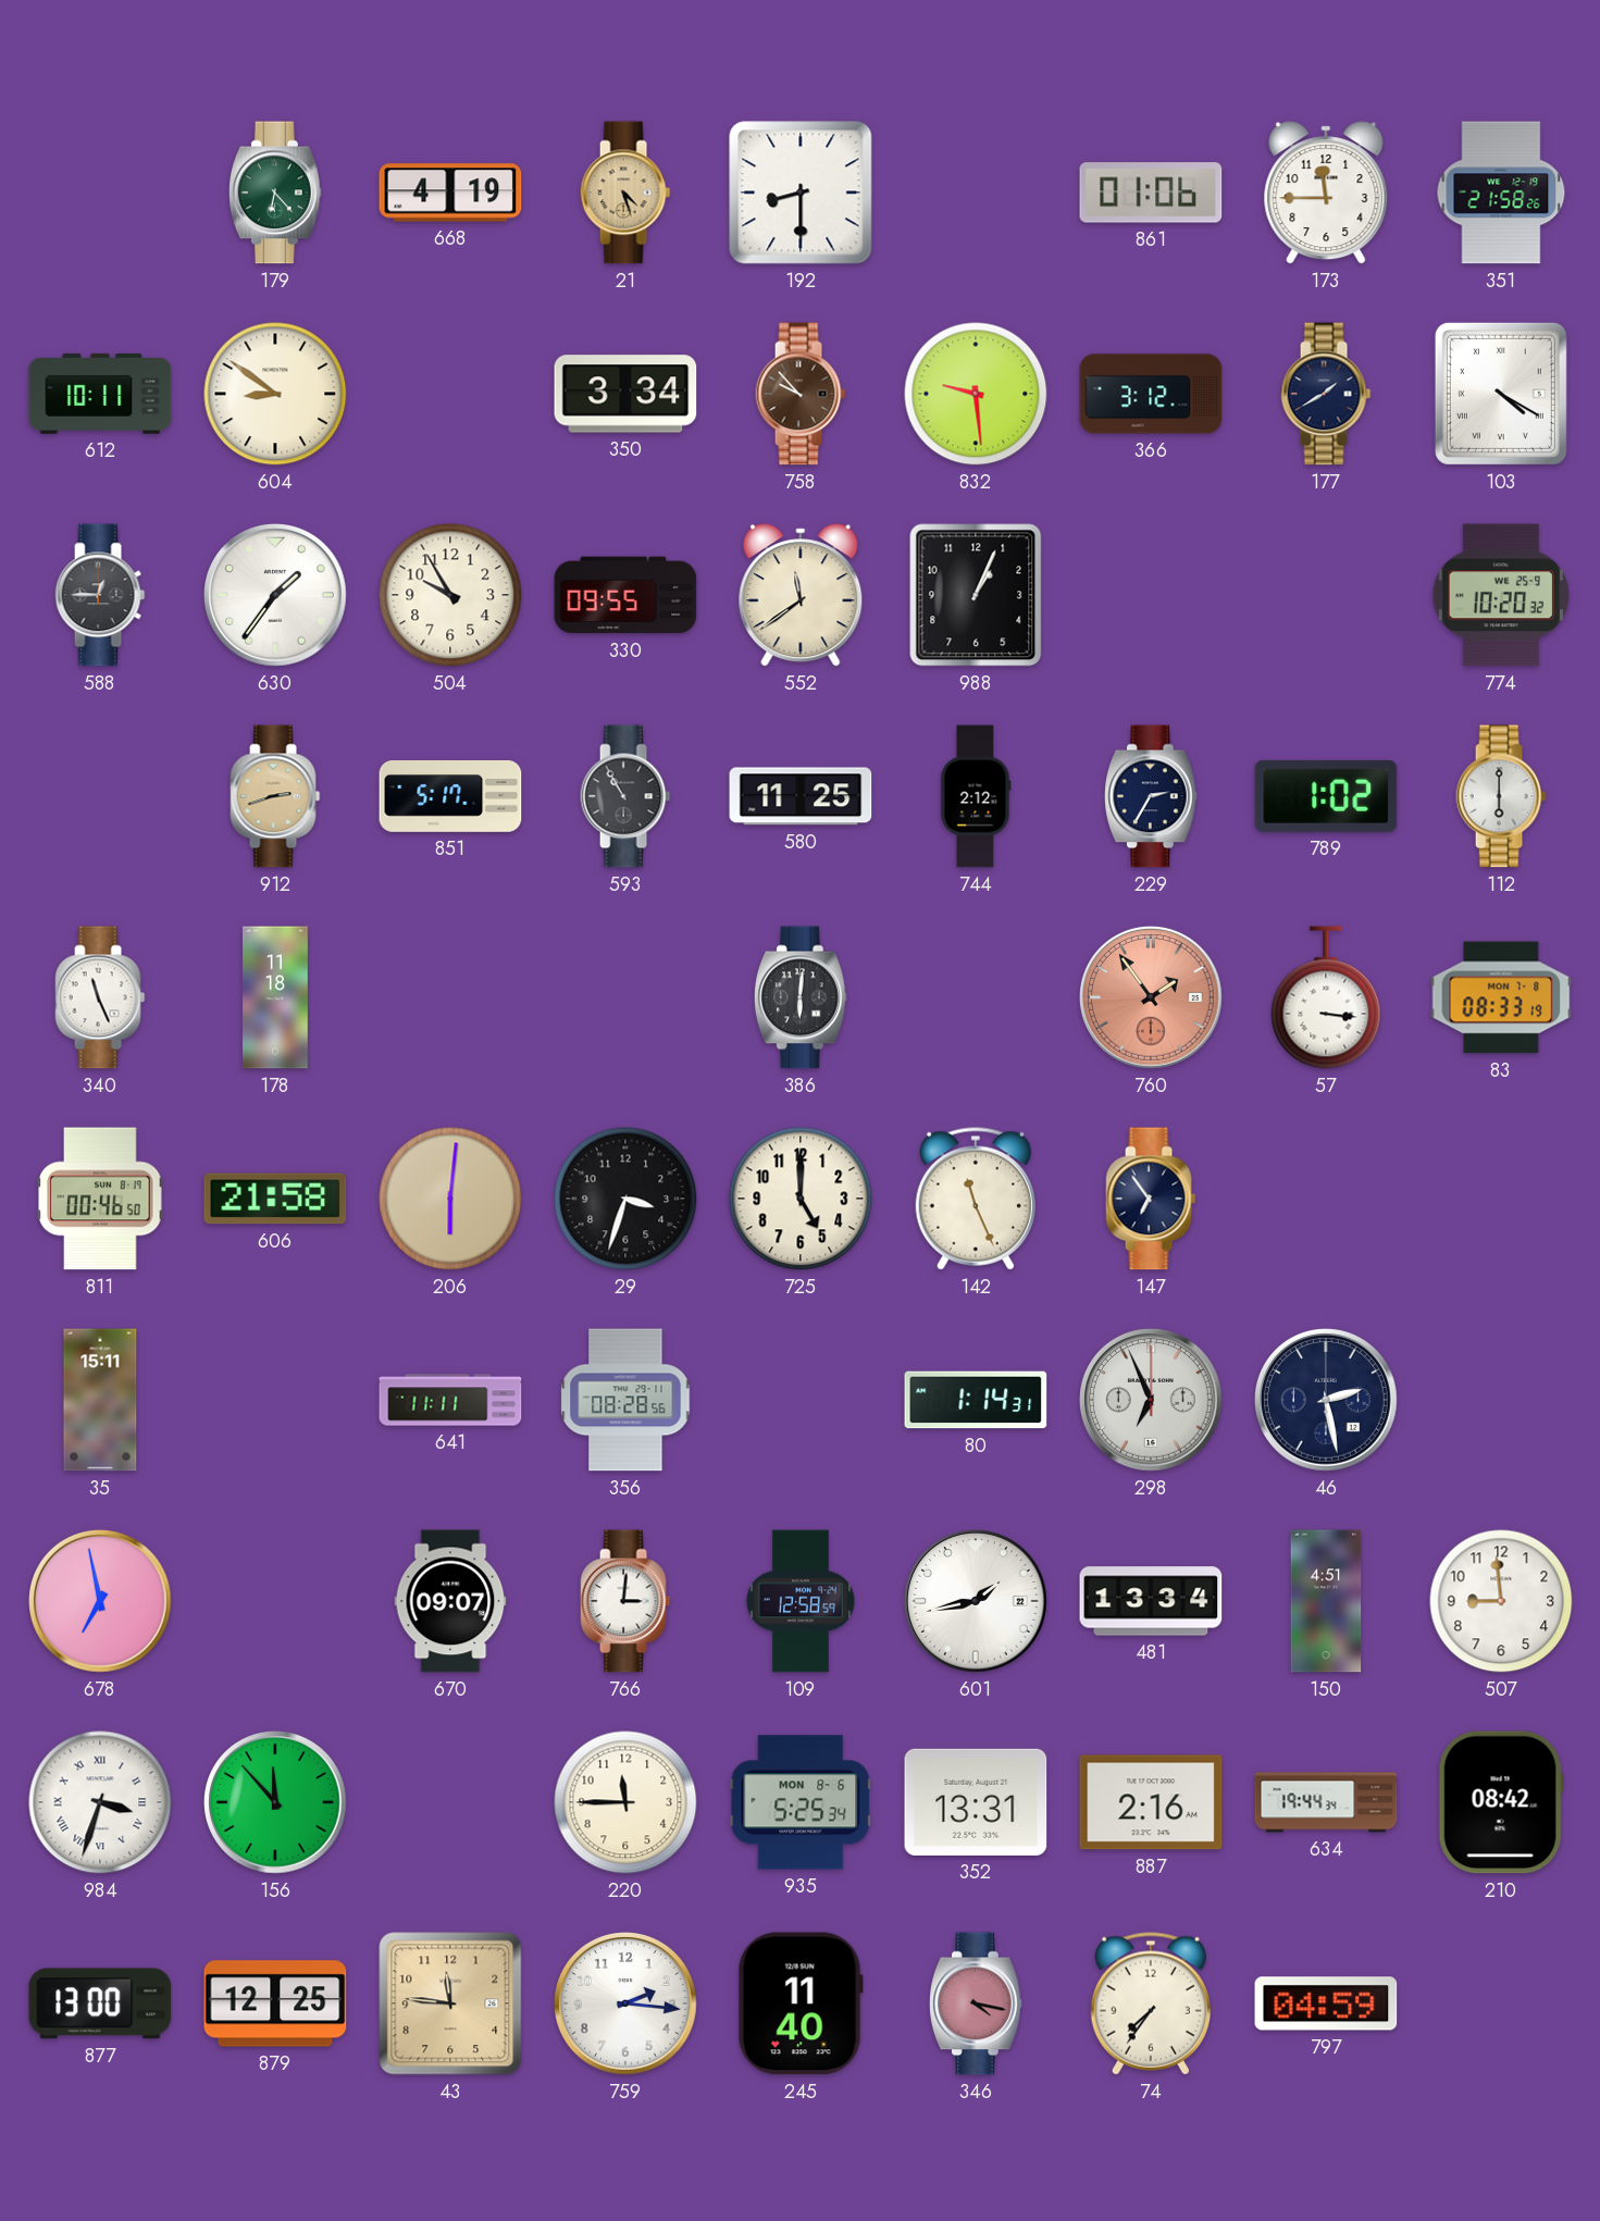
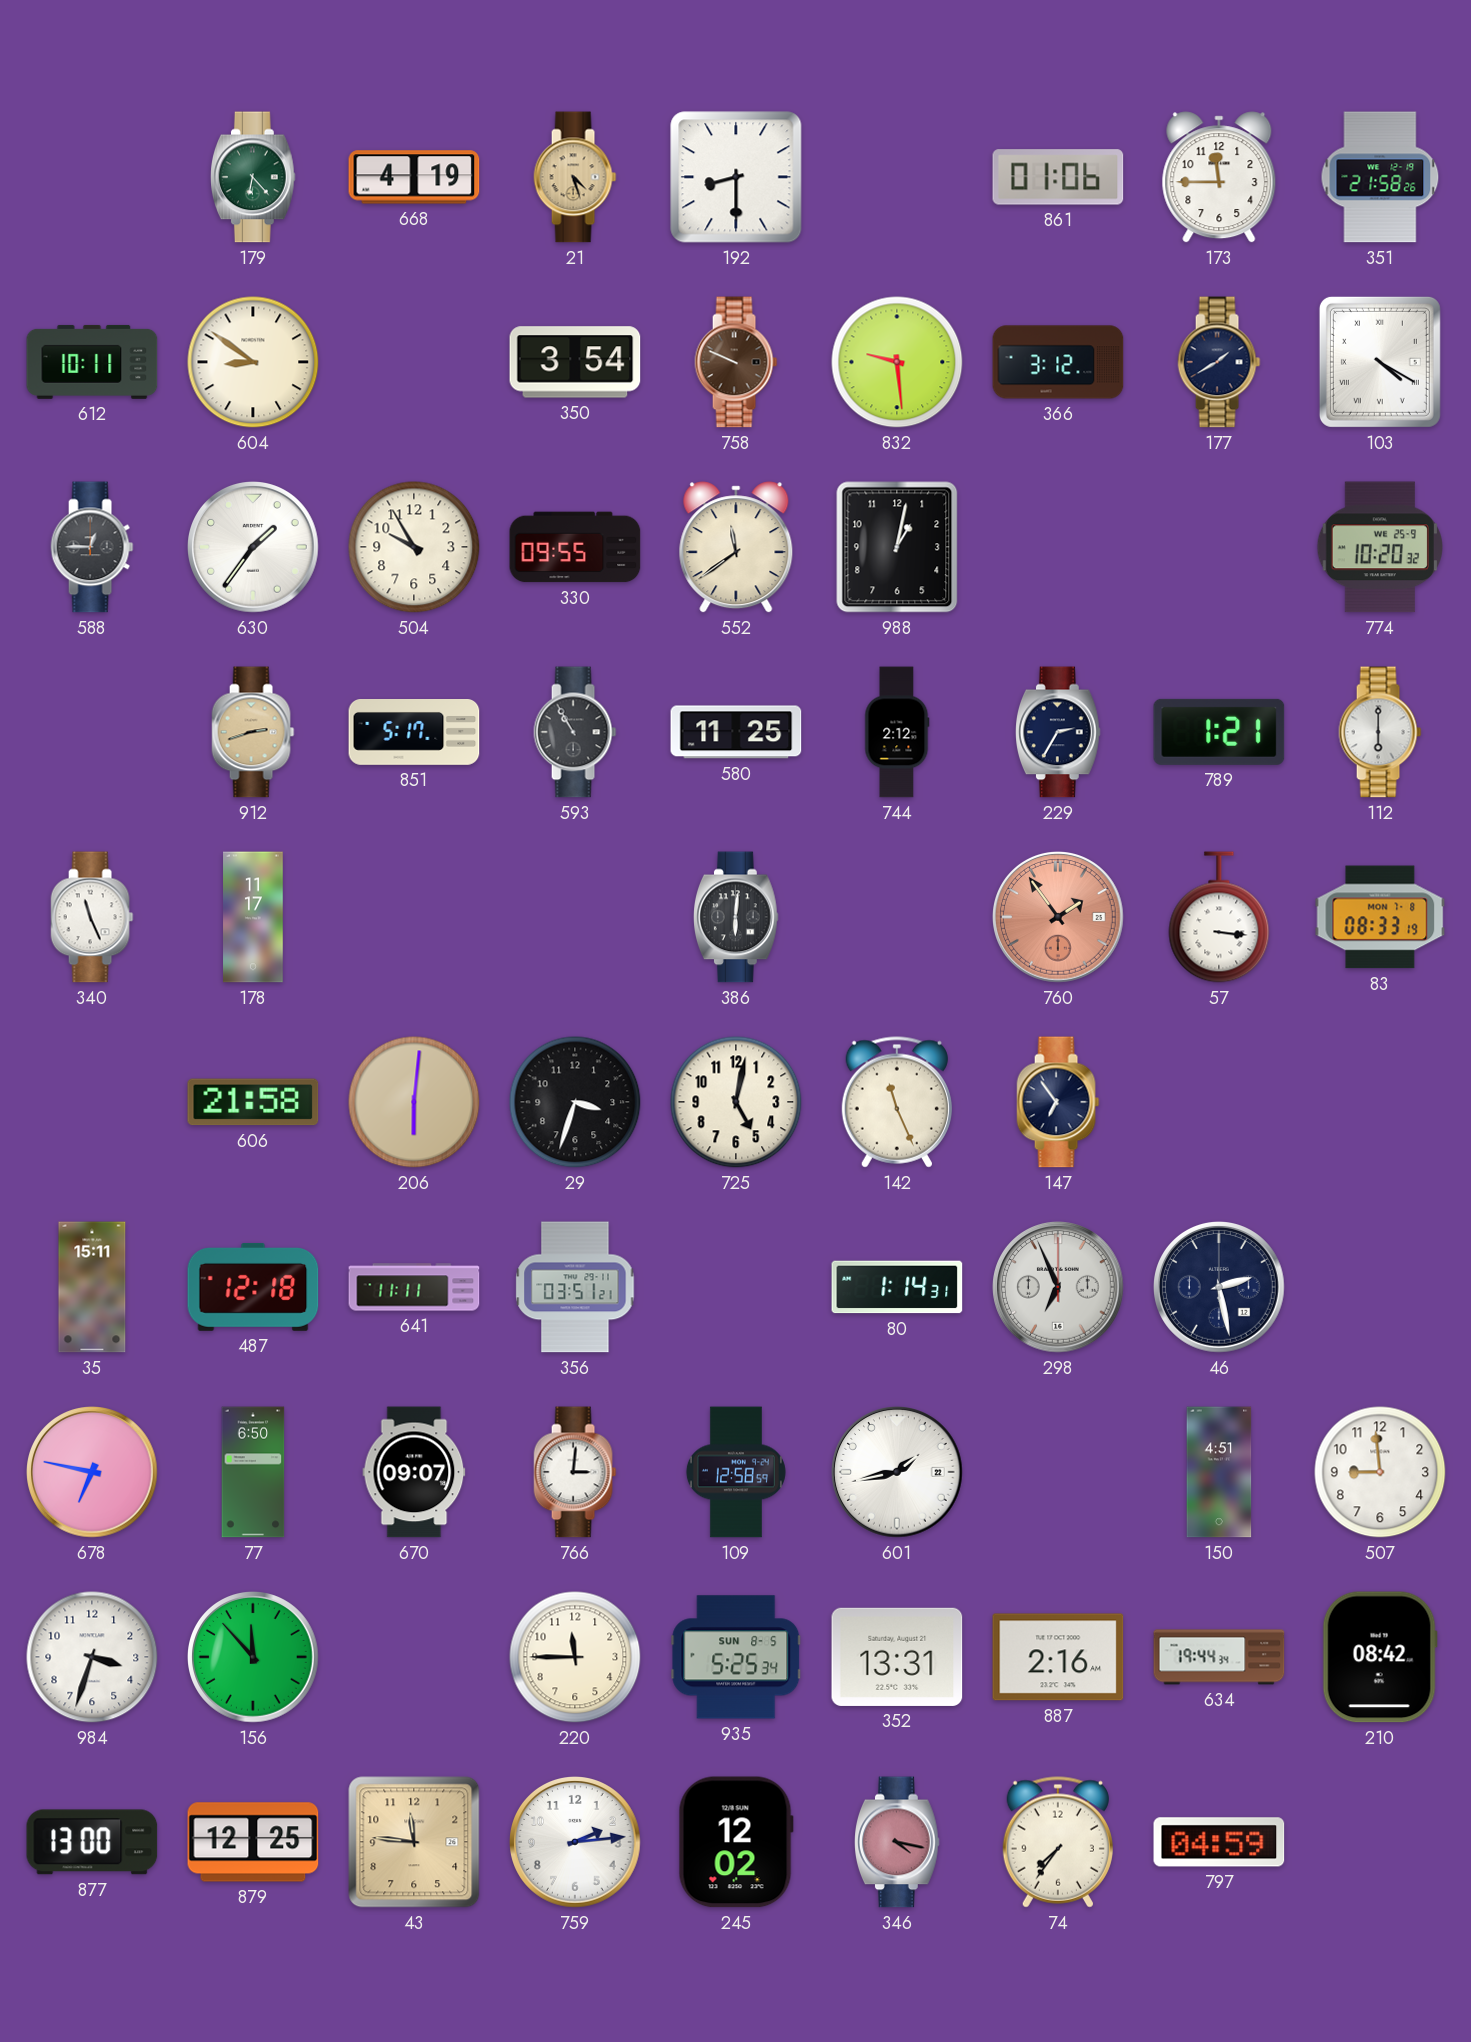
350: 3:34 -> 3:54 (575, 362)
758: 9:53 -> 9:49 (736, 362)
988: 1:04 -> 1:02 (897, 547)
789: 1:02 -> 1:21 (1219, 732)
178: 11:18 -> 11:17 (253, 917)
811: 00:46 -> none (100, 1199)
725: 5:00 -> 5:02 (736, 1102)
487: none -> 12:18 (253, 1287)
356: 08:28 -> 03:51 (575, 1287)
678: 6:58 -> 6:47 (93, 1473)
77: none -> 6:50 (253, 1472)
481: 13:34 -> none (1151, 1601)
984 numerals: Roman -> Arabic (92, 1657)
935 date: MON 8-6 -> SUN 8-5 (736, 1657)
759: 2:16 -> 2:14 (576, 1843)
245: 11:40 -> 12:02 (736, 1842)
